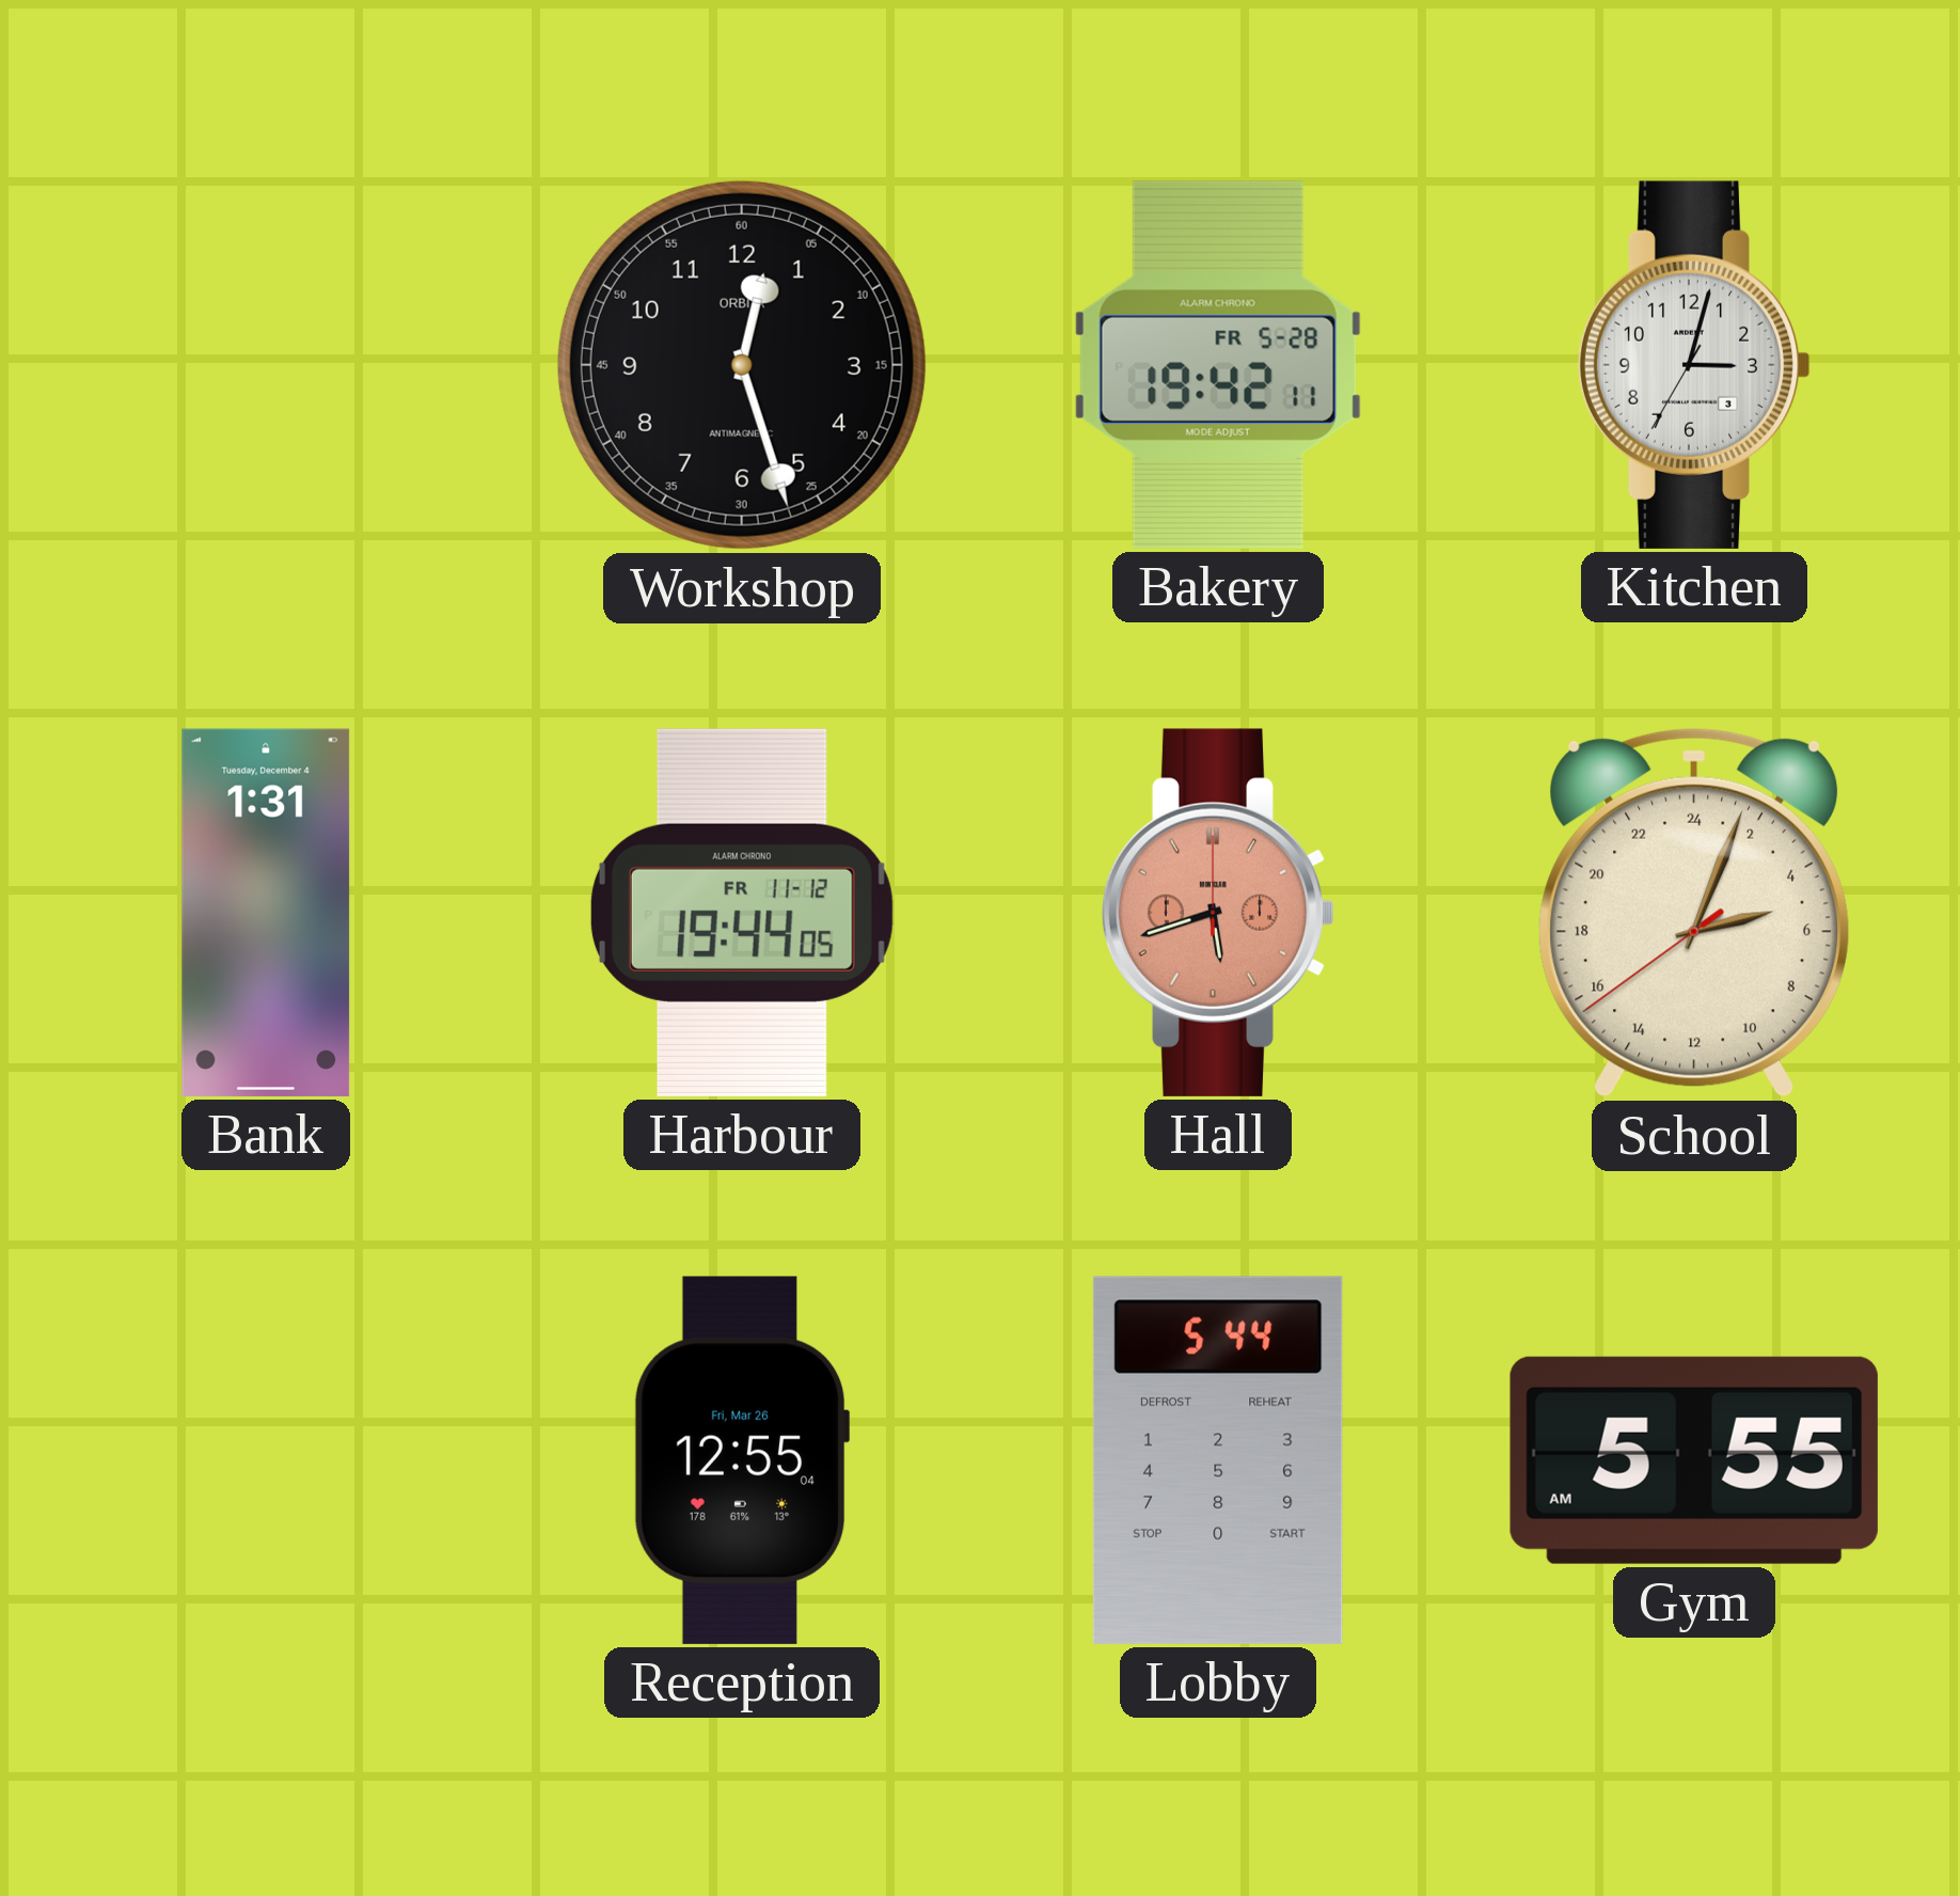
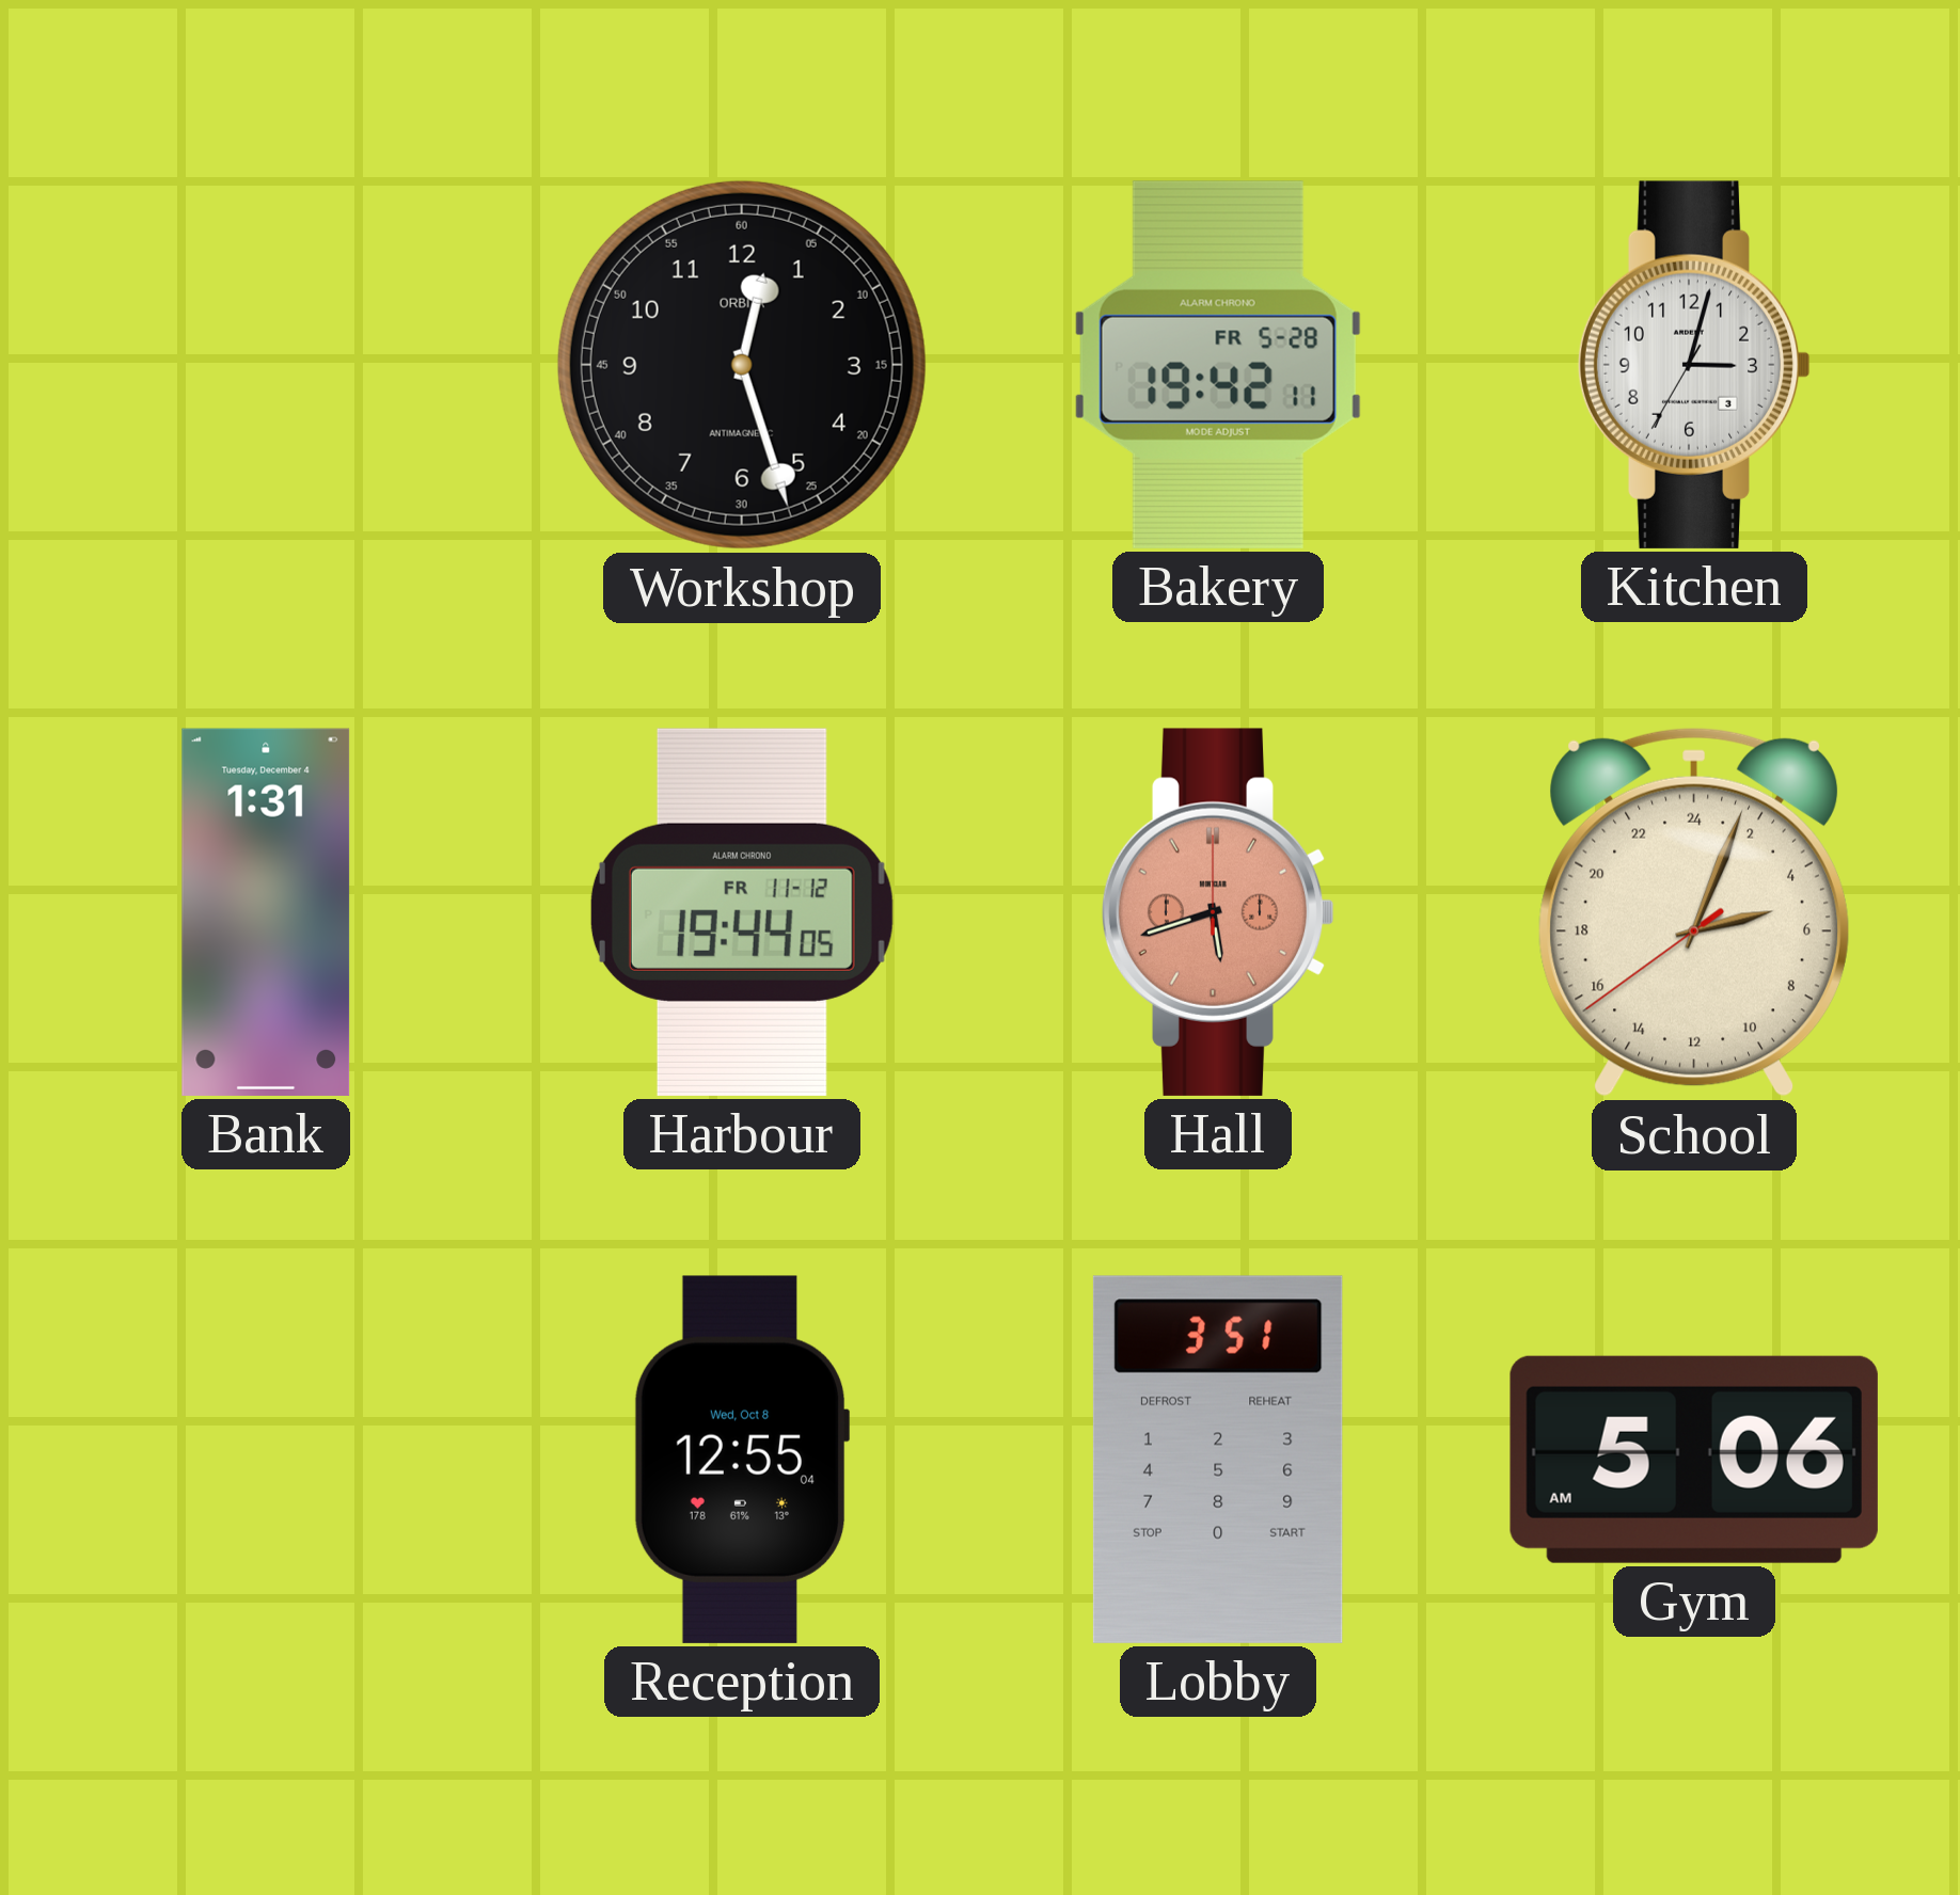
Reception date: Fri, Mar 26 -> Wed, Oct 8 (742, 1460)
Lobby: 5:44 -> 3:51 (1218, 1460)
Gym: 5:55 -> 5:06 (1694, 1460)
